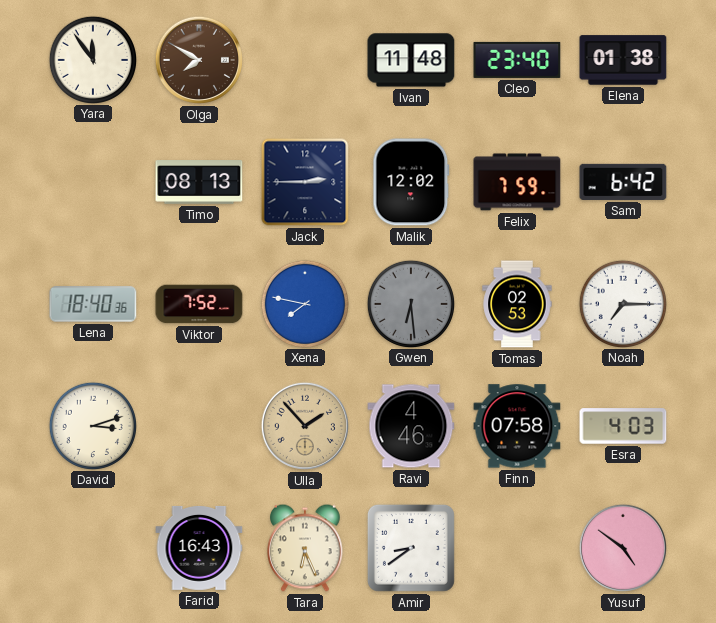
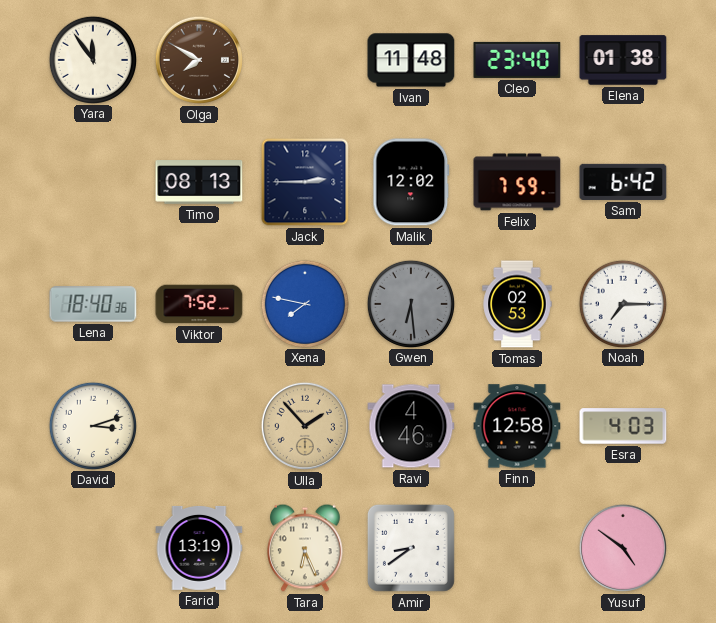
Finn: 07:58 -> 12:58 (517, 426)
Farid: 16:43 -> 13:19 (199, 548)
